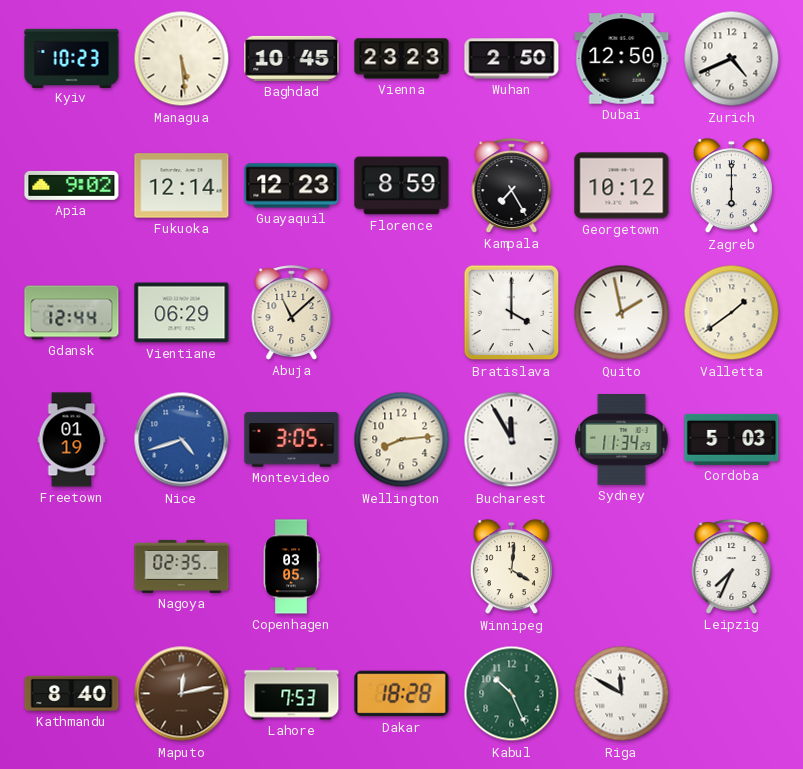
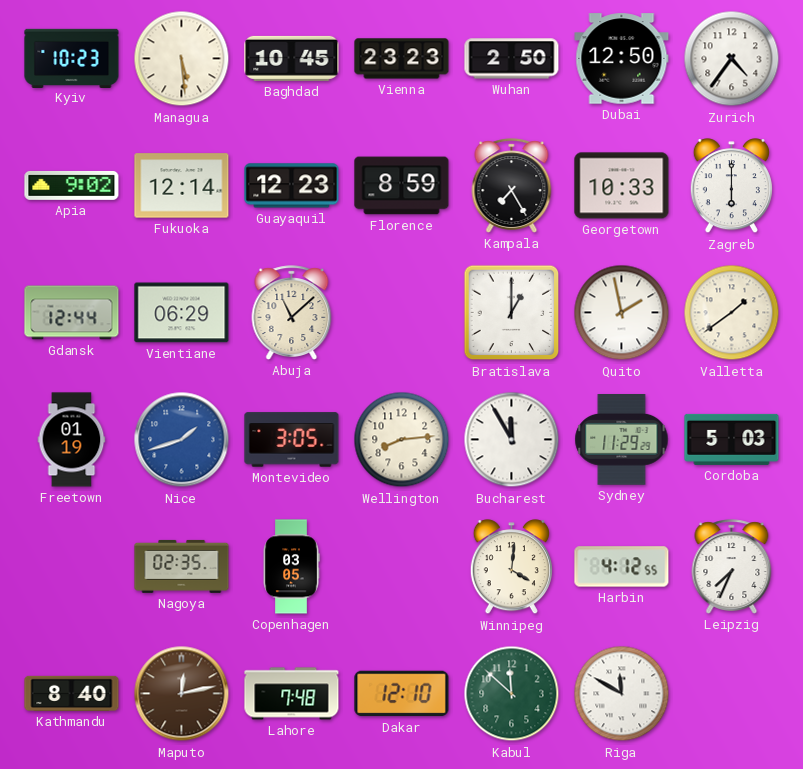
Zurich: 4:41 -> 4:36 (732, 59)
Georgetown: 10:12 -> 10:33 (622, 186)
Bratislava: 4:00 -> 1:00 (512, 313)
Nice: 4:42 -> 1:42 (182, 440)
Sydney: 11:34 -> 11:29 (622, 440)
Harbin: none -> 4:12 (622, 567)
Lahore: 7:53 -> 7:48 (292, 694)
Dakar: 18:28 -> 12:10 (402, 694)
Kabul: 10:26 -> 11:52 (512, 694)
